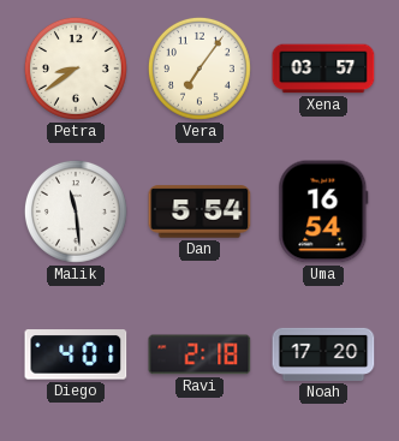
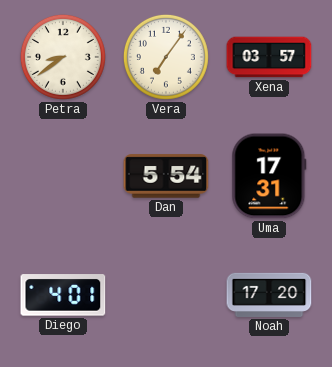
Malik: 11:29 -> none (76, 211)
Uma: 16:54 -> 17:31 (269, 176)
Ravi: 2:18 -> none (199, 354)
